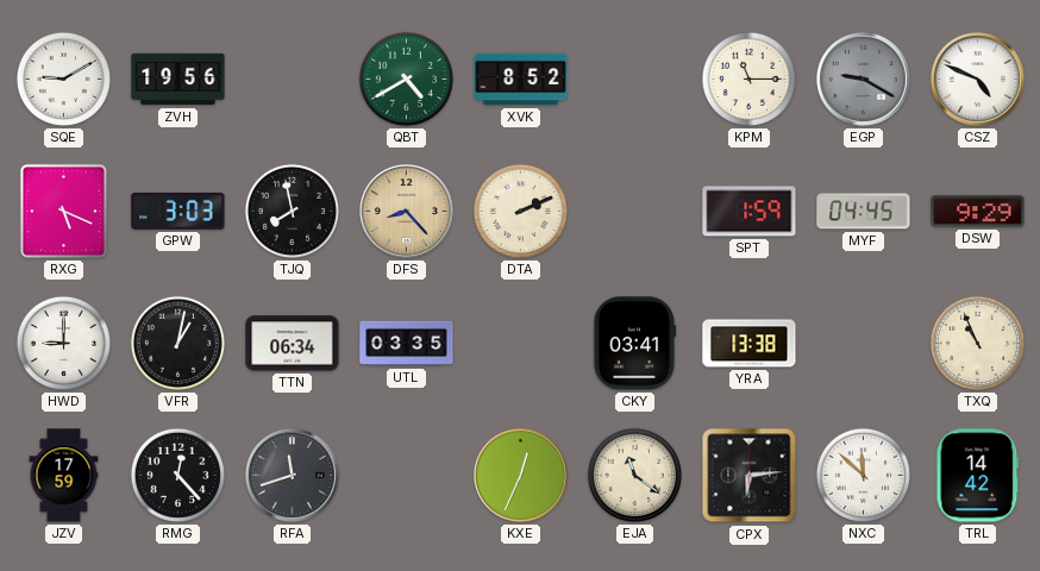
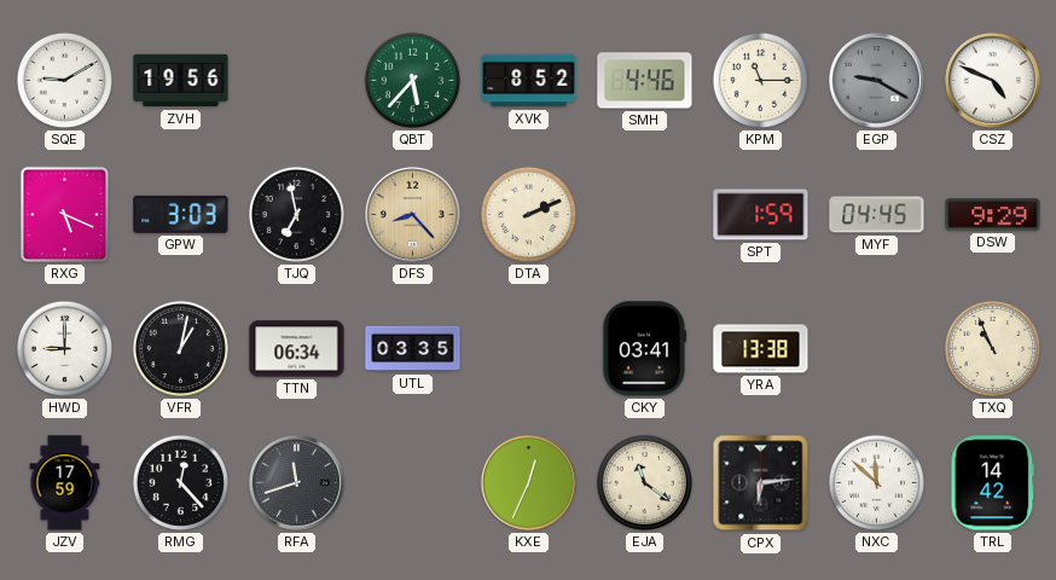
QBT: 4:40 -> 5:37 (412, 80)
SMH: none -> 4:46 (645, 81)
TJQ: 7:58 -> 6:58 (296, 214)
